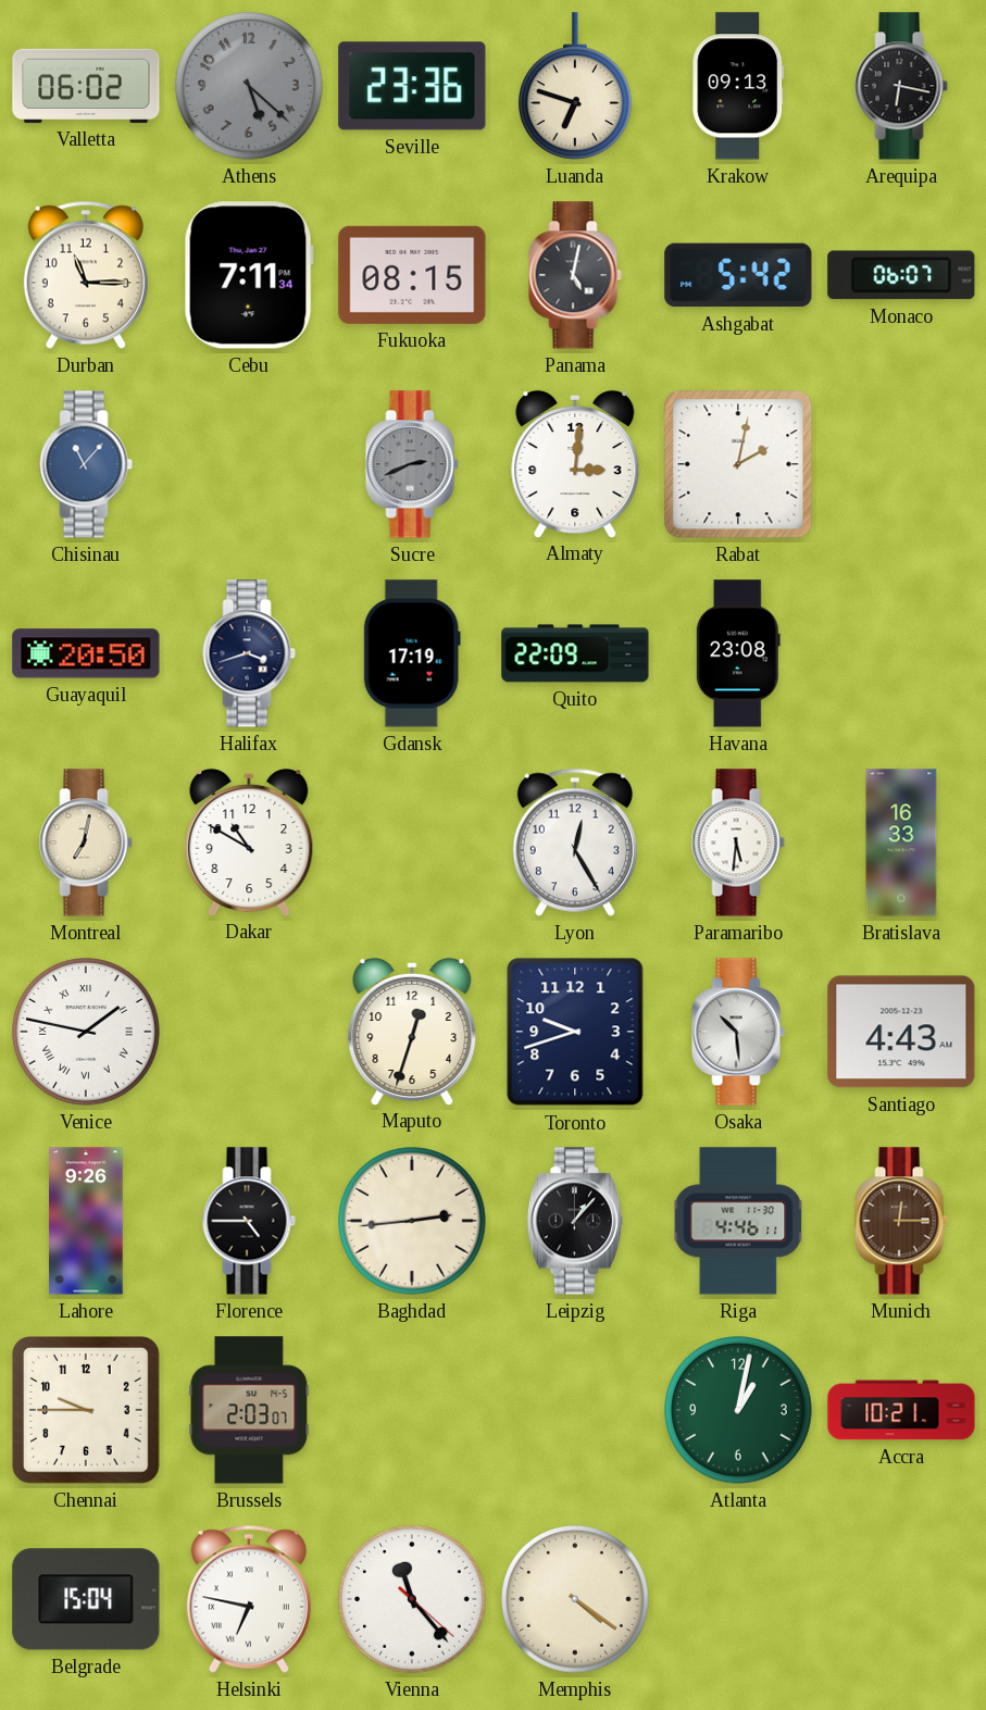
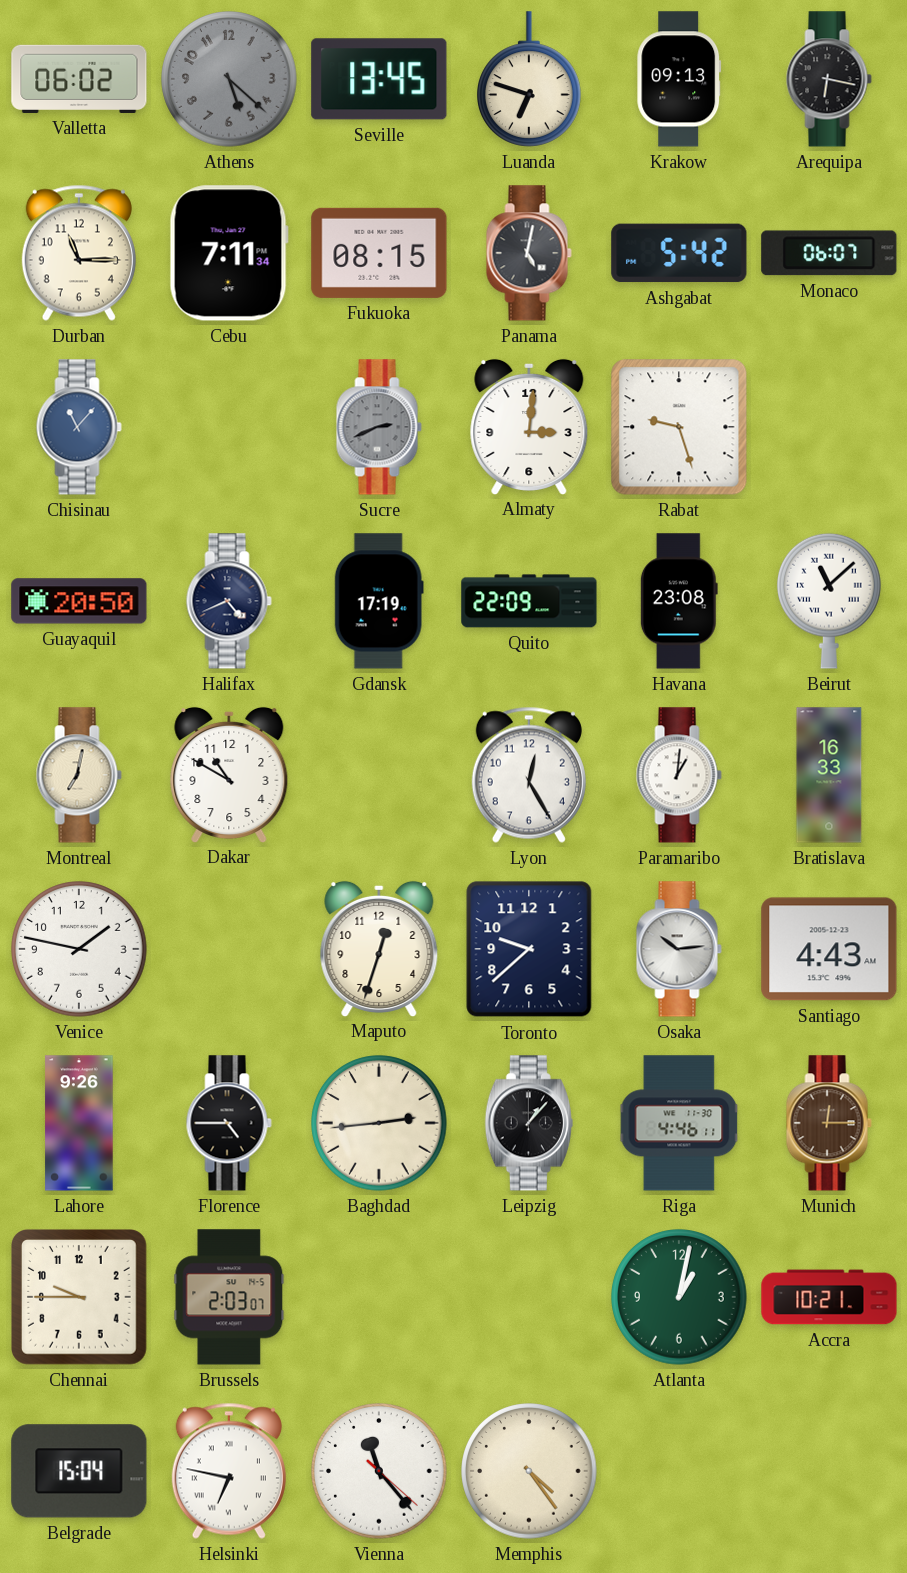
Seville: 23:36 -> 13:45 (379, 79)
Rabat: 2:02 -> 9:27 (679, 427)
Halifax: 3:42 -> 4:41 (229, 601)
Beirut: none -> 11:08 (830, 601)
Paramaribo: 5:31 -> 1:01 (679, 775)
Venice numerals: Roman -> Arabic (79, 949)
Toronto: 9:42 -> 9:38 (529, 949)
Osaka: 10:29 -> 10:14 (679, 949)
Memphis: 4:21 -> 4:24 (529, 1471)
